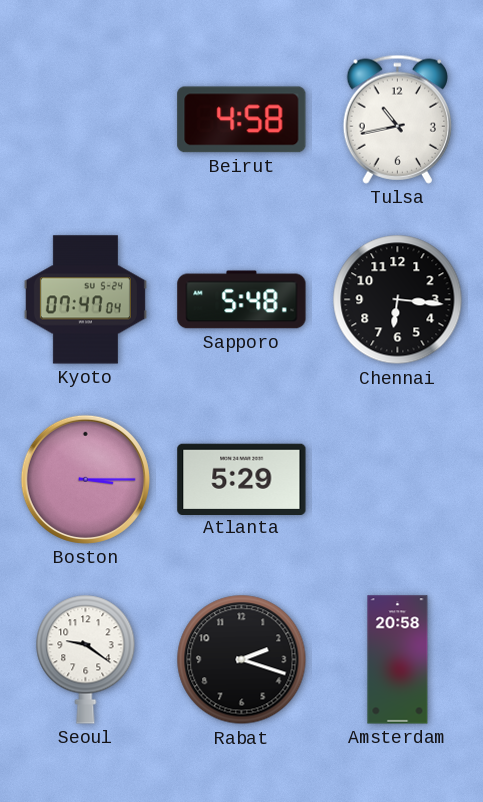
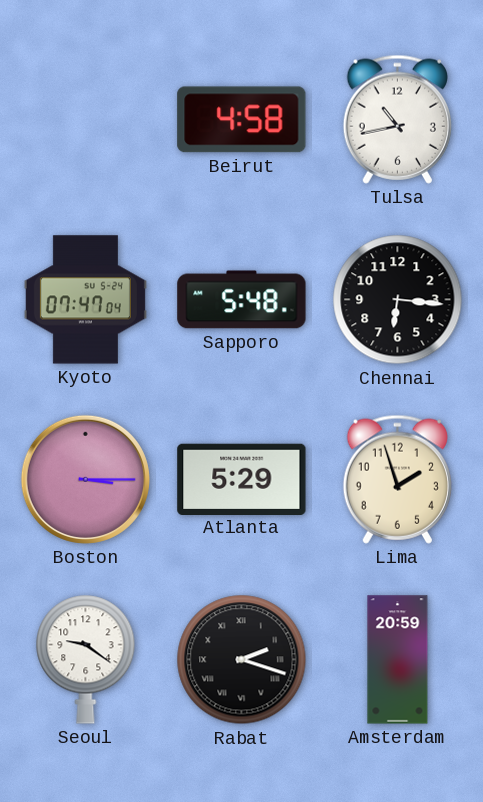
Lima: none -> 1:57 (397, 479)
Rabat numerals: Arabic -> Roman (242, 660)
Amsterdam: 20:58 -> 20:59 (398, 660)
